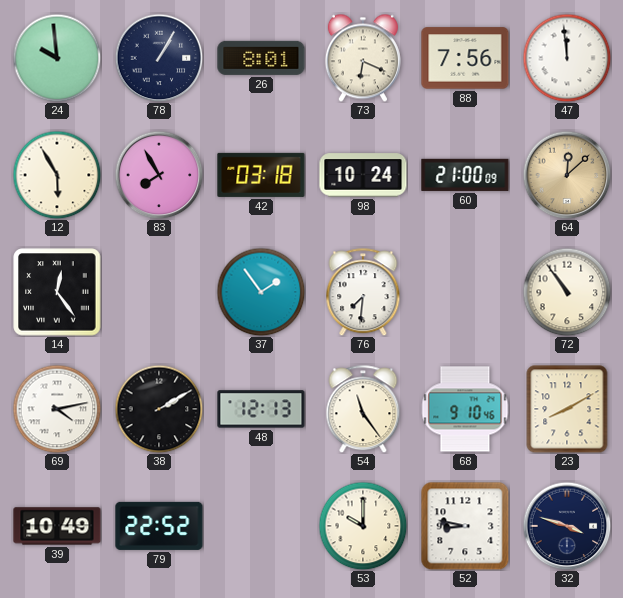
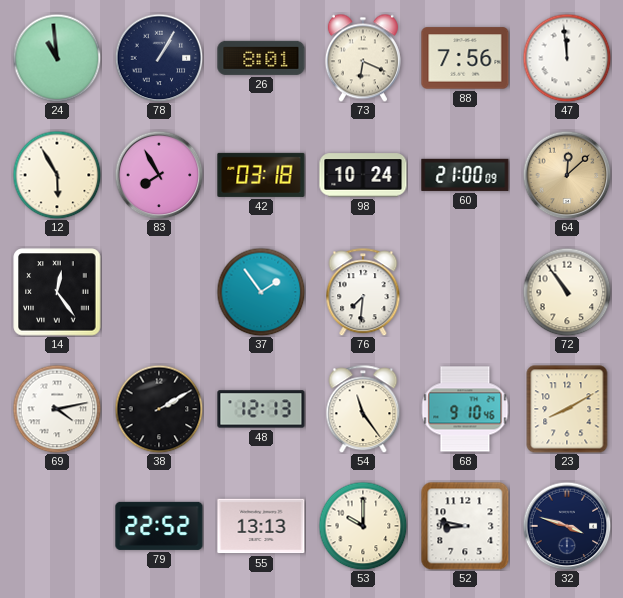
24: 9:59 -> 10:59 (57, 58)
39: 10:49 -> none (57, 526)
55: none -> 13:13 (261, 526)
